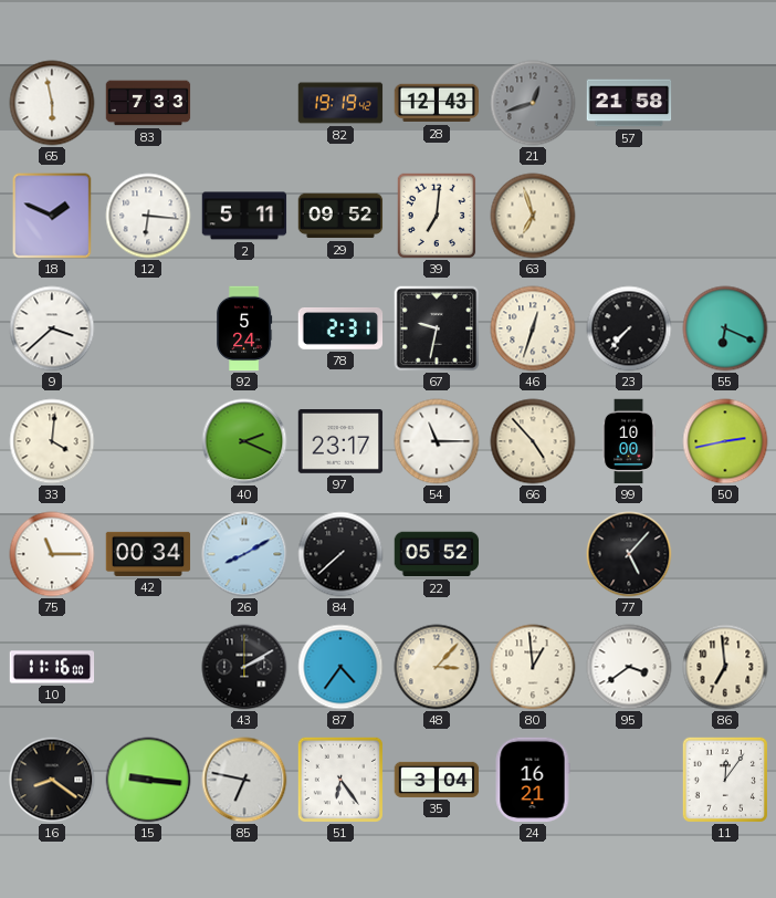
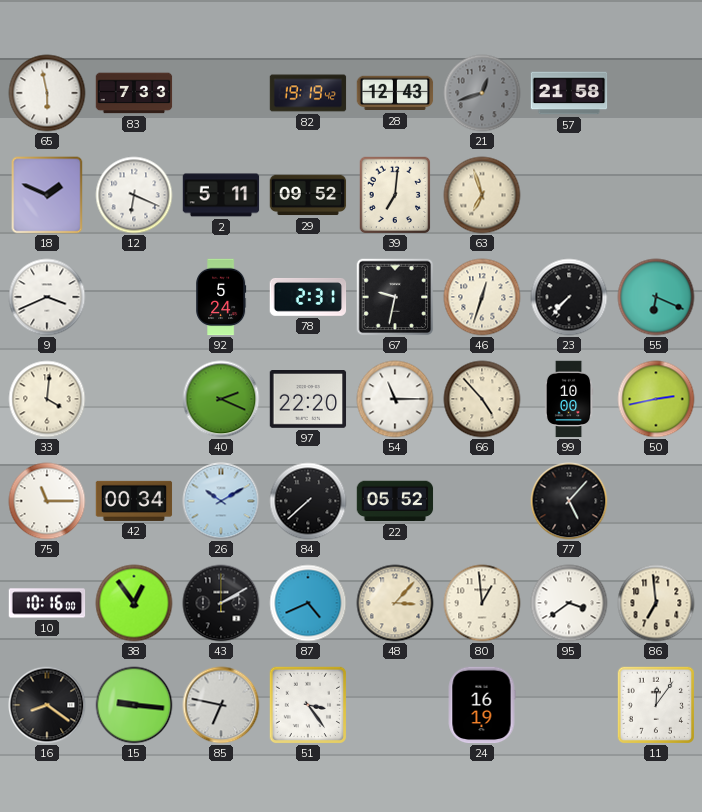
12: 6:16 -> 6:19 (134, 195)
9: 3:38 -> 3:41 (47, 297)
97: 23:17 -> 22:20 (308, 400)
26: 8:10 -> 10:10 (221, 501)
10: 11:16 -> 10:16 (47, 603)
38: none -> 12:54 (134, 603)
87: 4:36 -> 4:41 (308, 603)
51: 6:24 -> 3:24 (308, 705)
35: 3:04 -> none (437, 780)
24: 16:21 -> 16:19 (482, 705)
